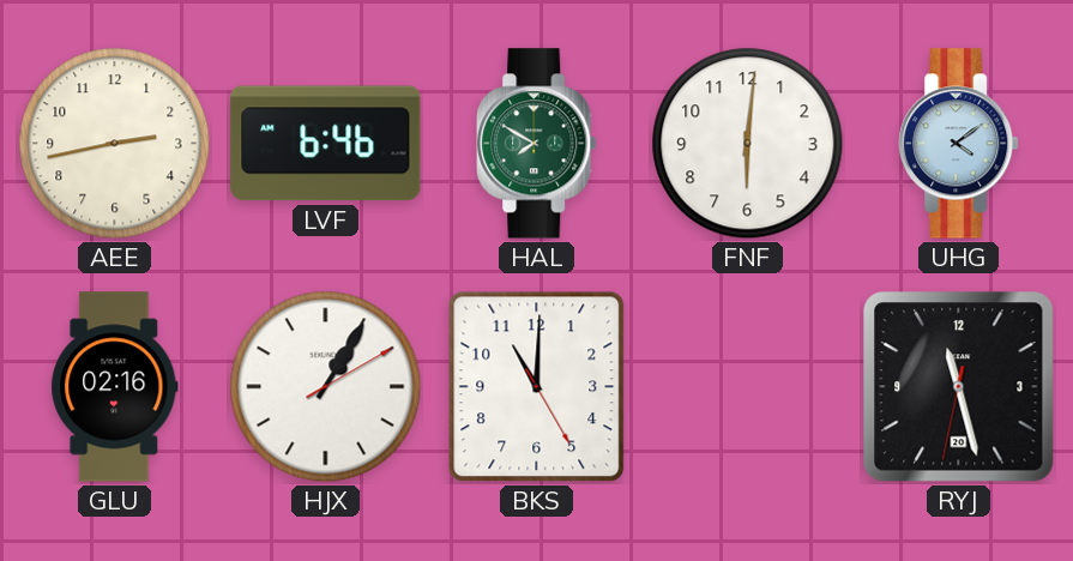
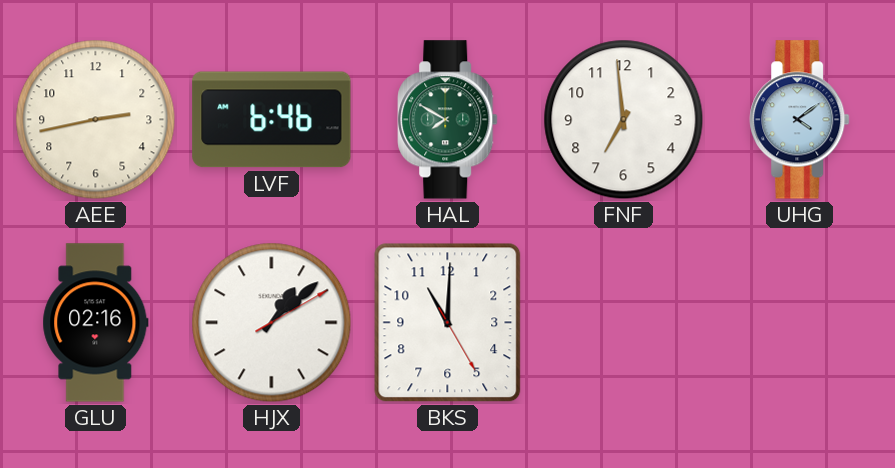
FNF: 6:01 -> 6:59 (624, 120)
HJX: 1:05 -> 1:08 (272, 323)
RYJ: 11:27 -> none (959, 387)
